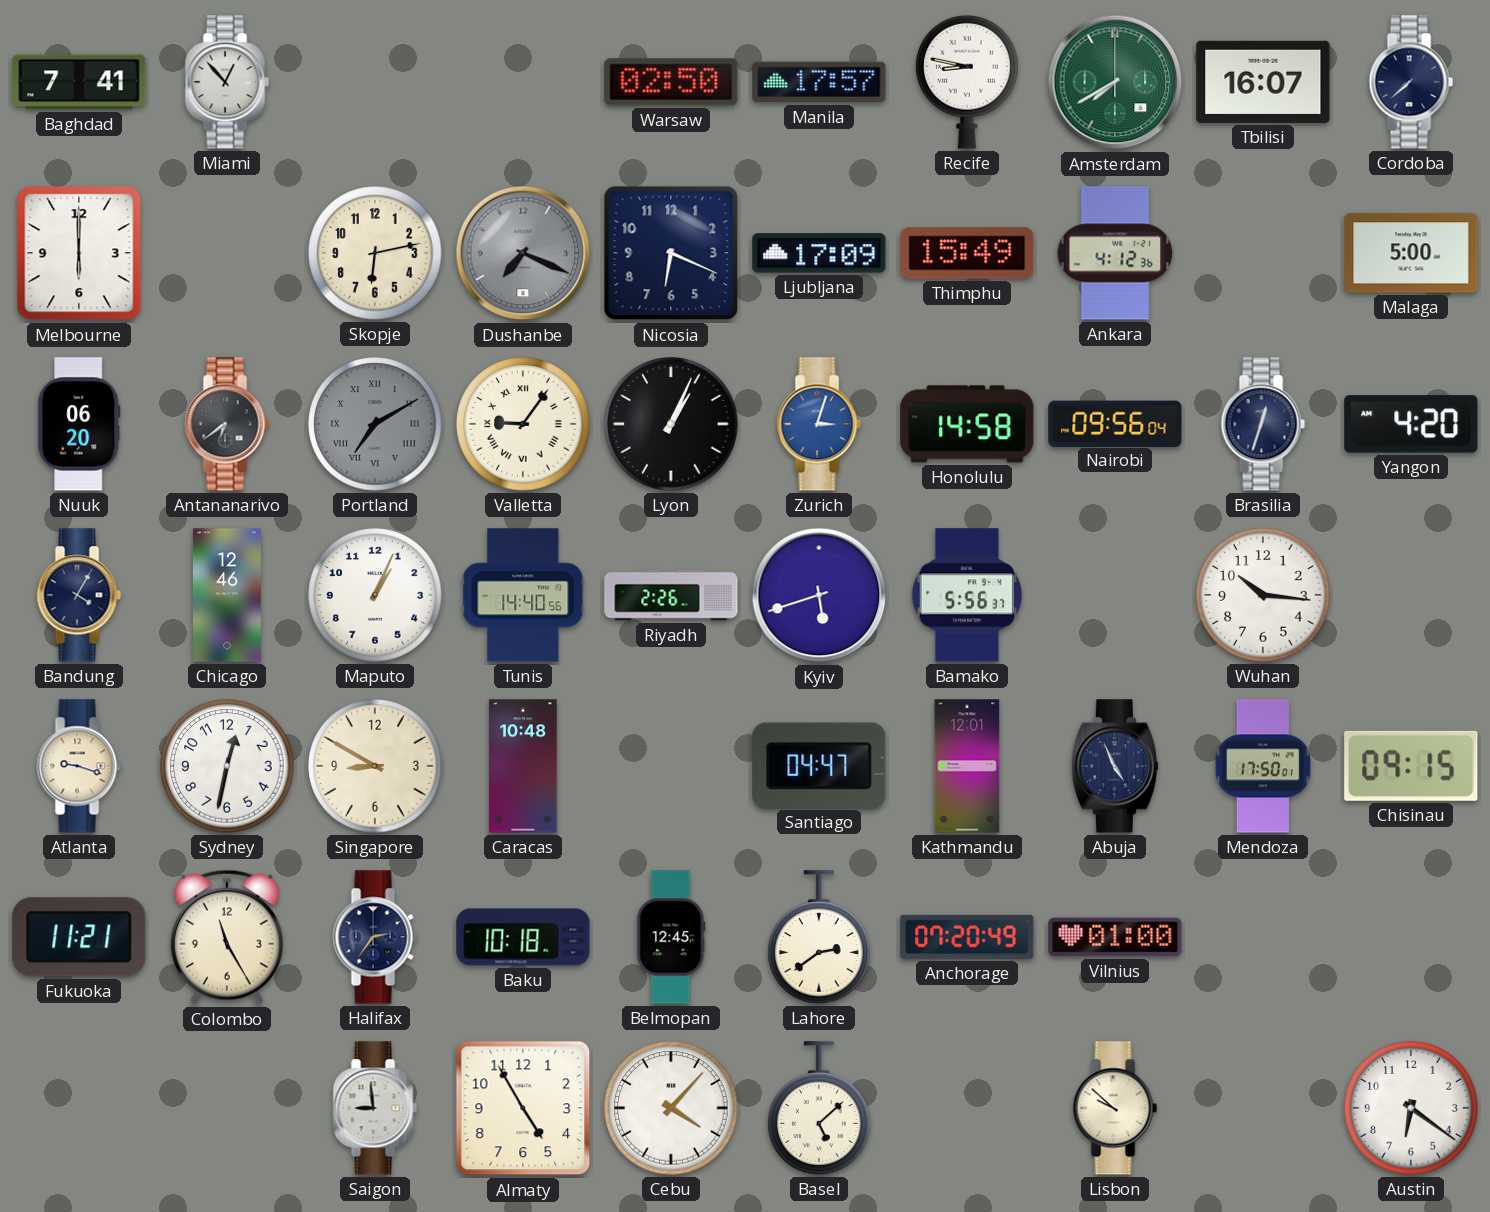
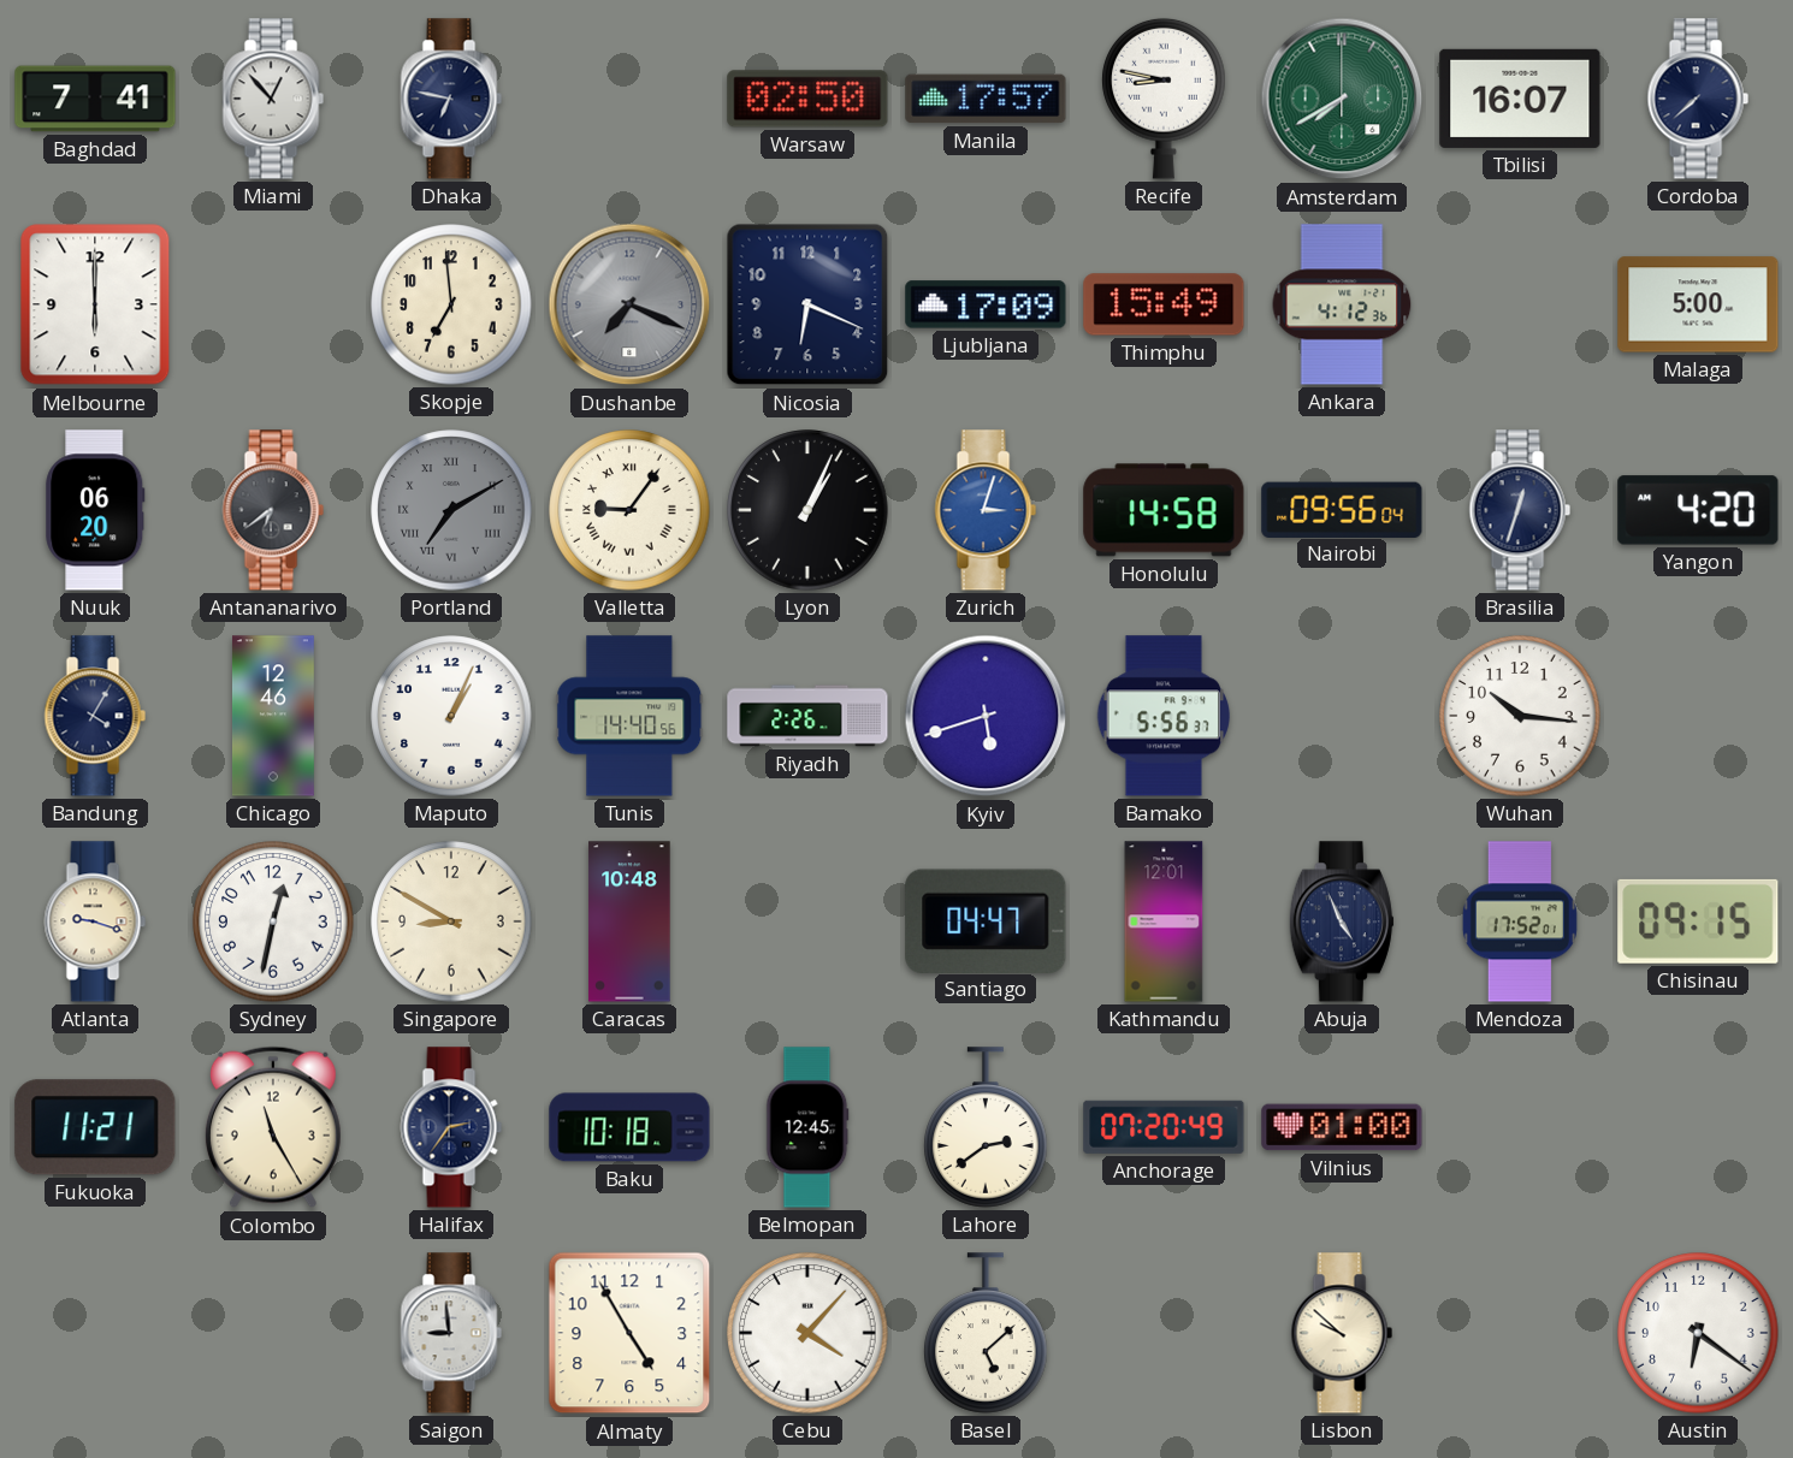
Dhaka: none -> 6:47 (451, 99)
Skopje: 6:13 -> 6:59 (451, 304)
Mendoza: 17:50 -> 17:52 (1520, 921)
